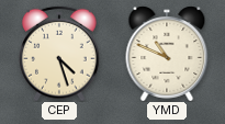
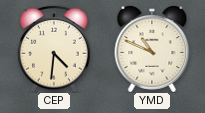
CEP: 4:27 -> 4:31 (55, 49)
